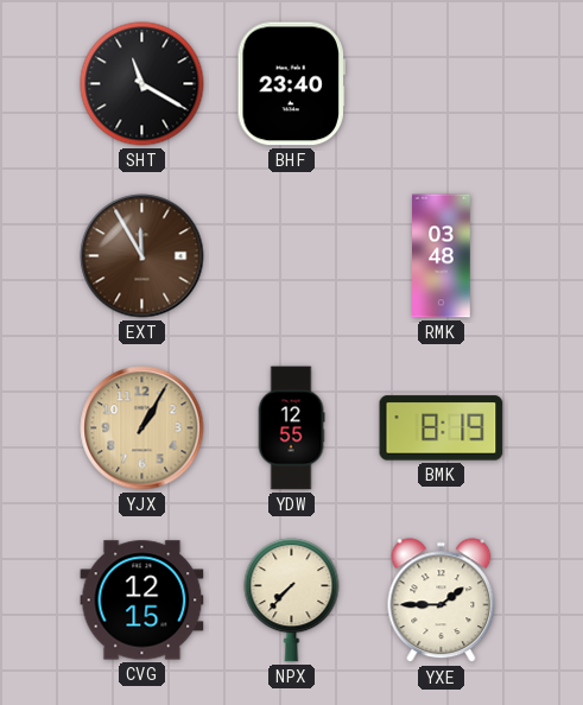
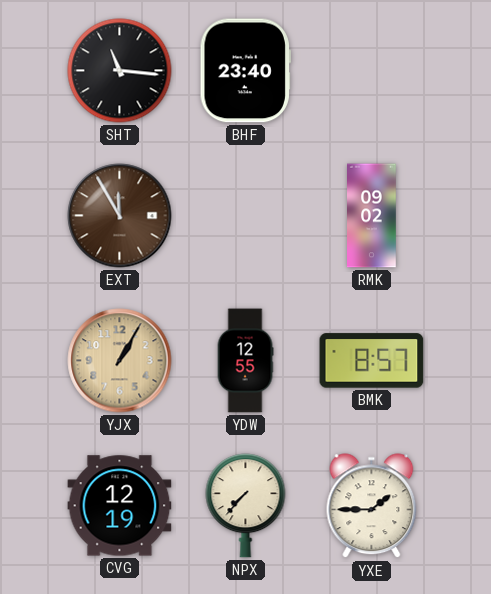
SHT: 11:20 -> 11:16 (120, 71)
RMK: 03:48 -> 09:02 (372, 216)
BMK: 8:19 -> 8:57 (372, 361)
CVG: 12:15 -> 12:19 (120, 506)
